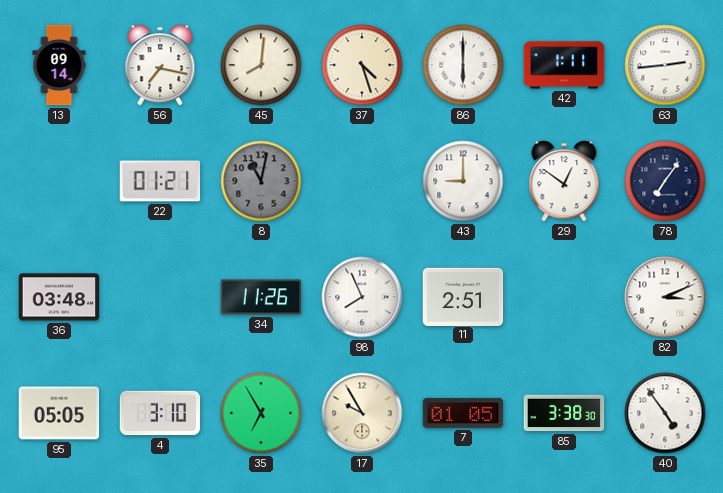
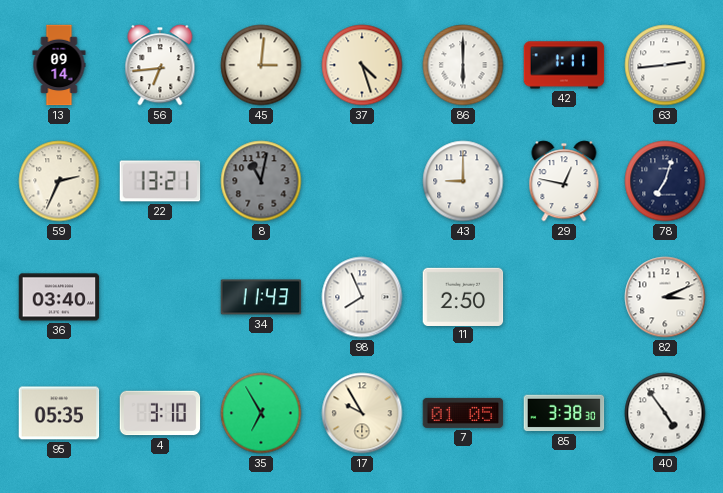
56: 7:17 -> 6:44 (160, 65)
45: 8:01 -> 3:01 (261, 65)
59: none -> 2:34 (59, 181)
22: 01:21 -> 13:21 (160, 181)
29: 12:51 -> 12:47 (564, 181)
78: 7:06 -> 7:03 (665, 181)
36: 03:48 -> 03:40 (59, 297)
34: 11:26 -> 11:43 (261, 297)
11: 2:51 -> 2:50 (463, 296)
95: 05:05 -> 05:35 (59, 413)
